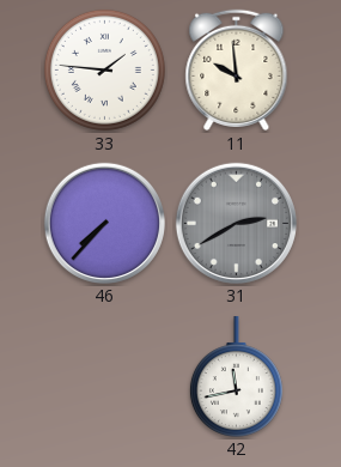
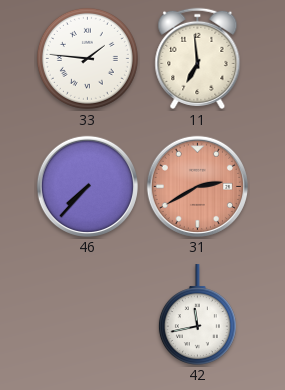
11: 9:59 -> 6:59 (198, 58)
31 dial: grey -> salmon (197, 186)
